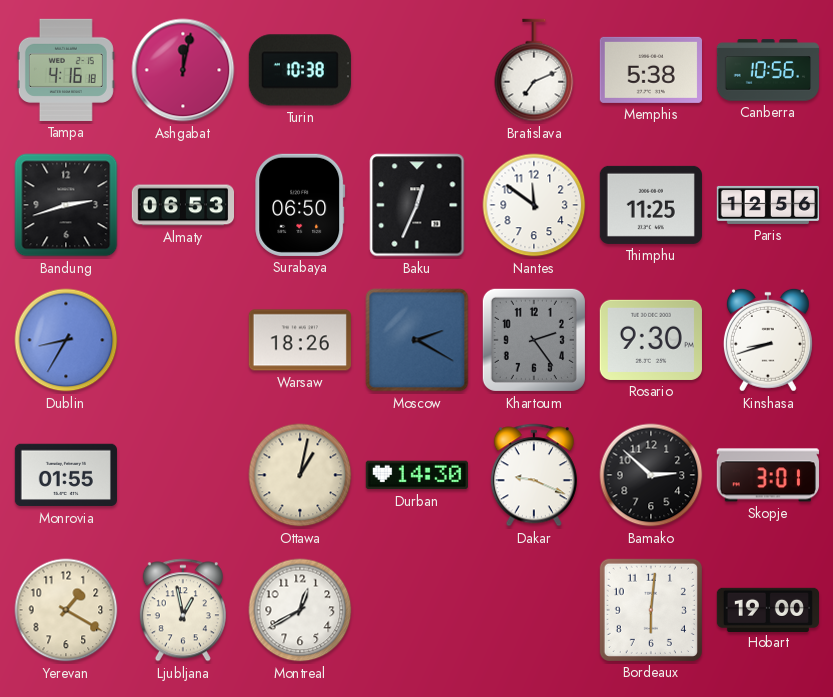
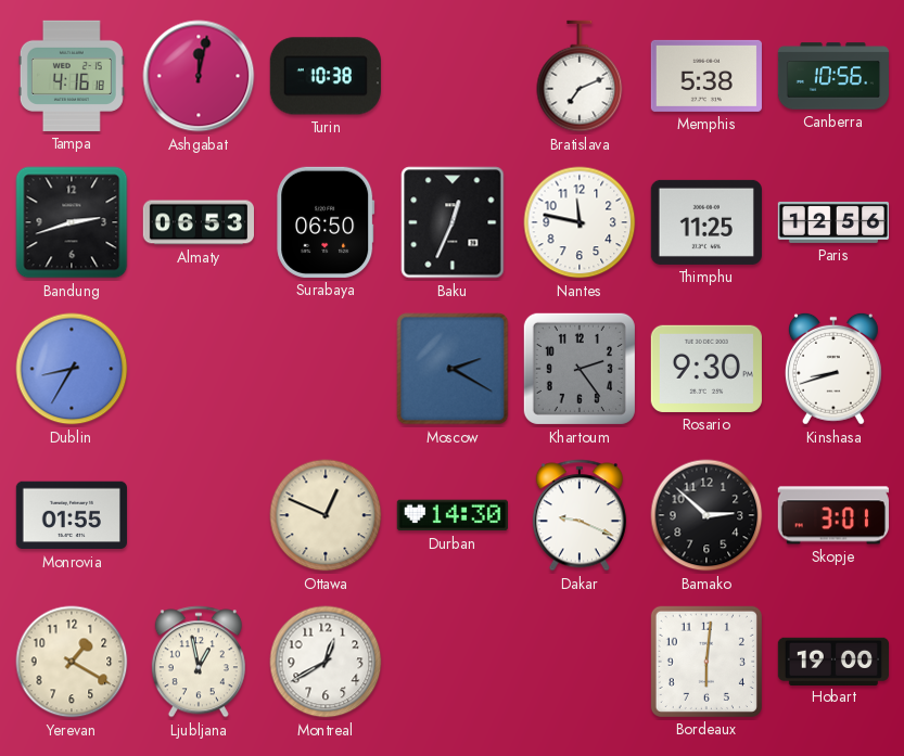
Nantes: 11:51 -> 11:47 (580, 222)
Warsaw: 18:26 -> none (300, 340)
Ottawa: 1:02 -> 12:49 (326, 515)
